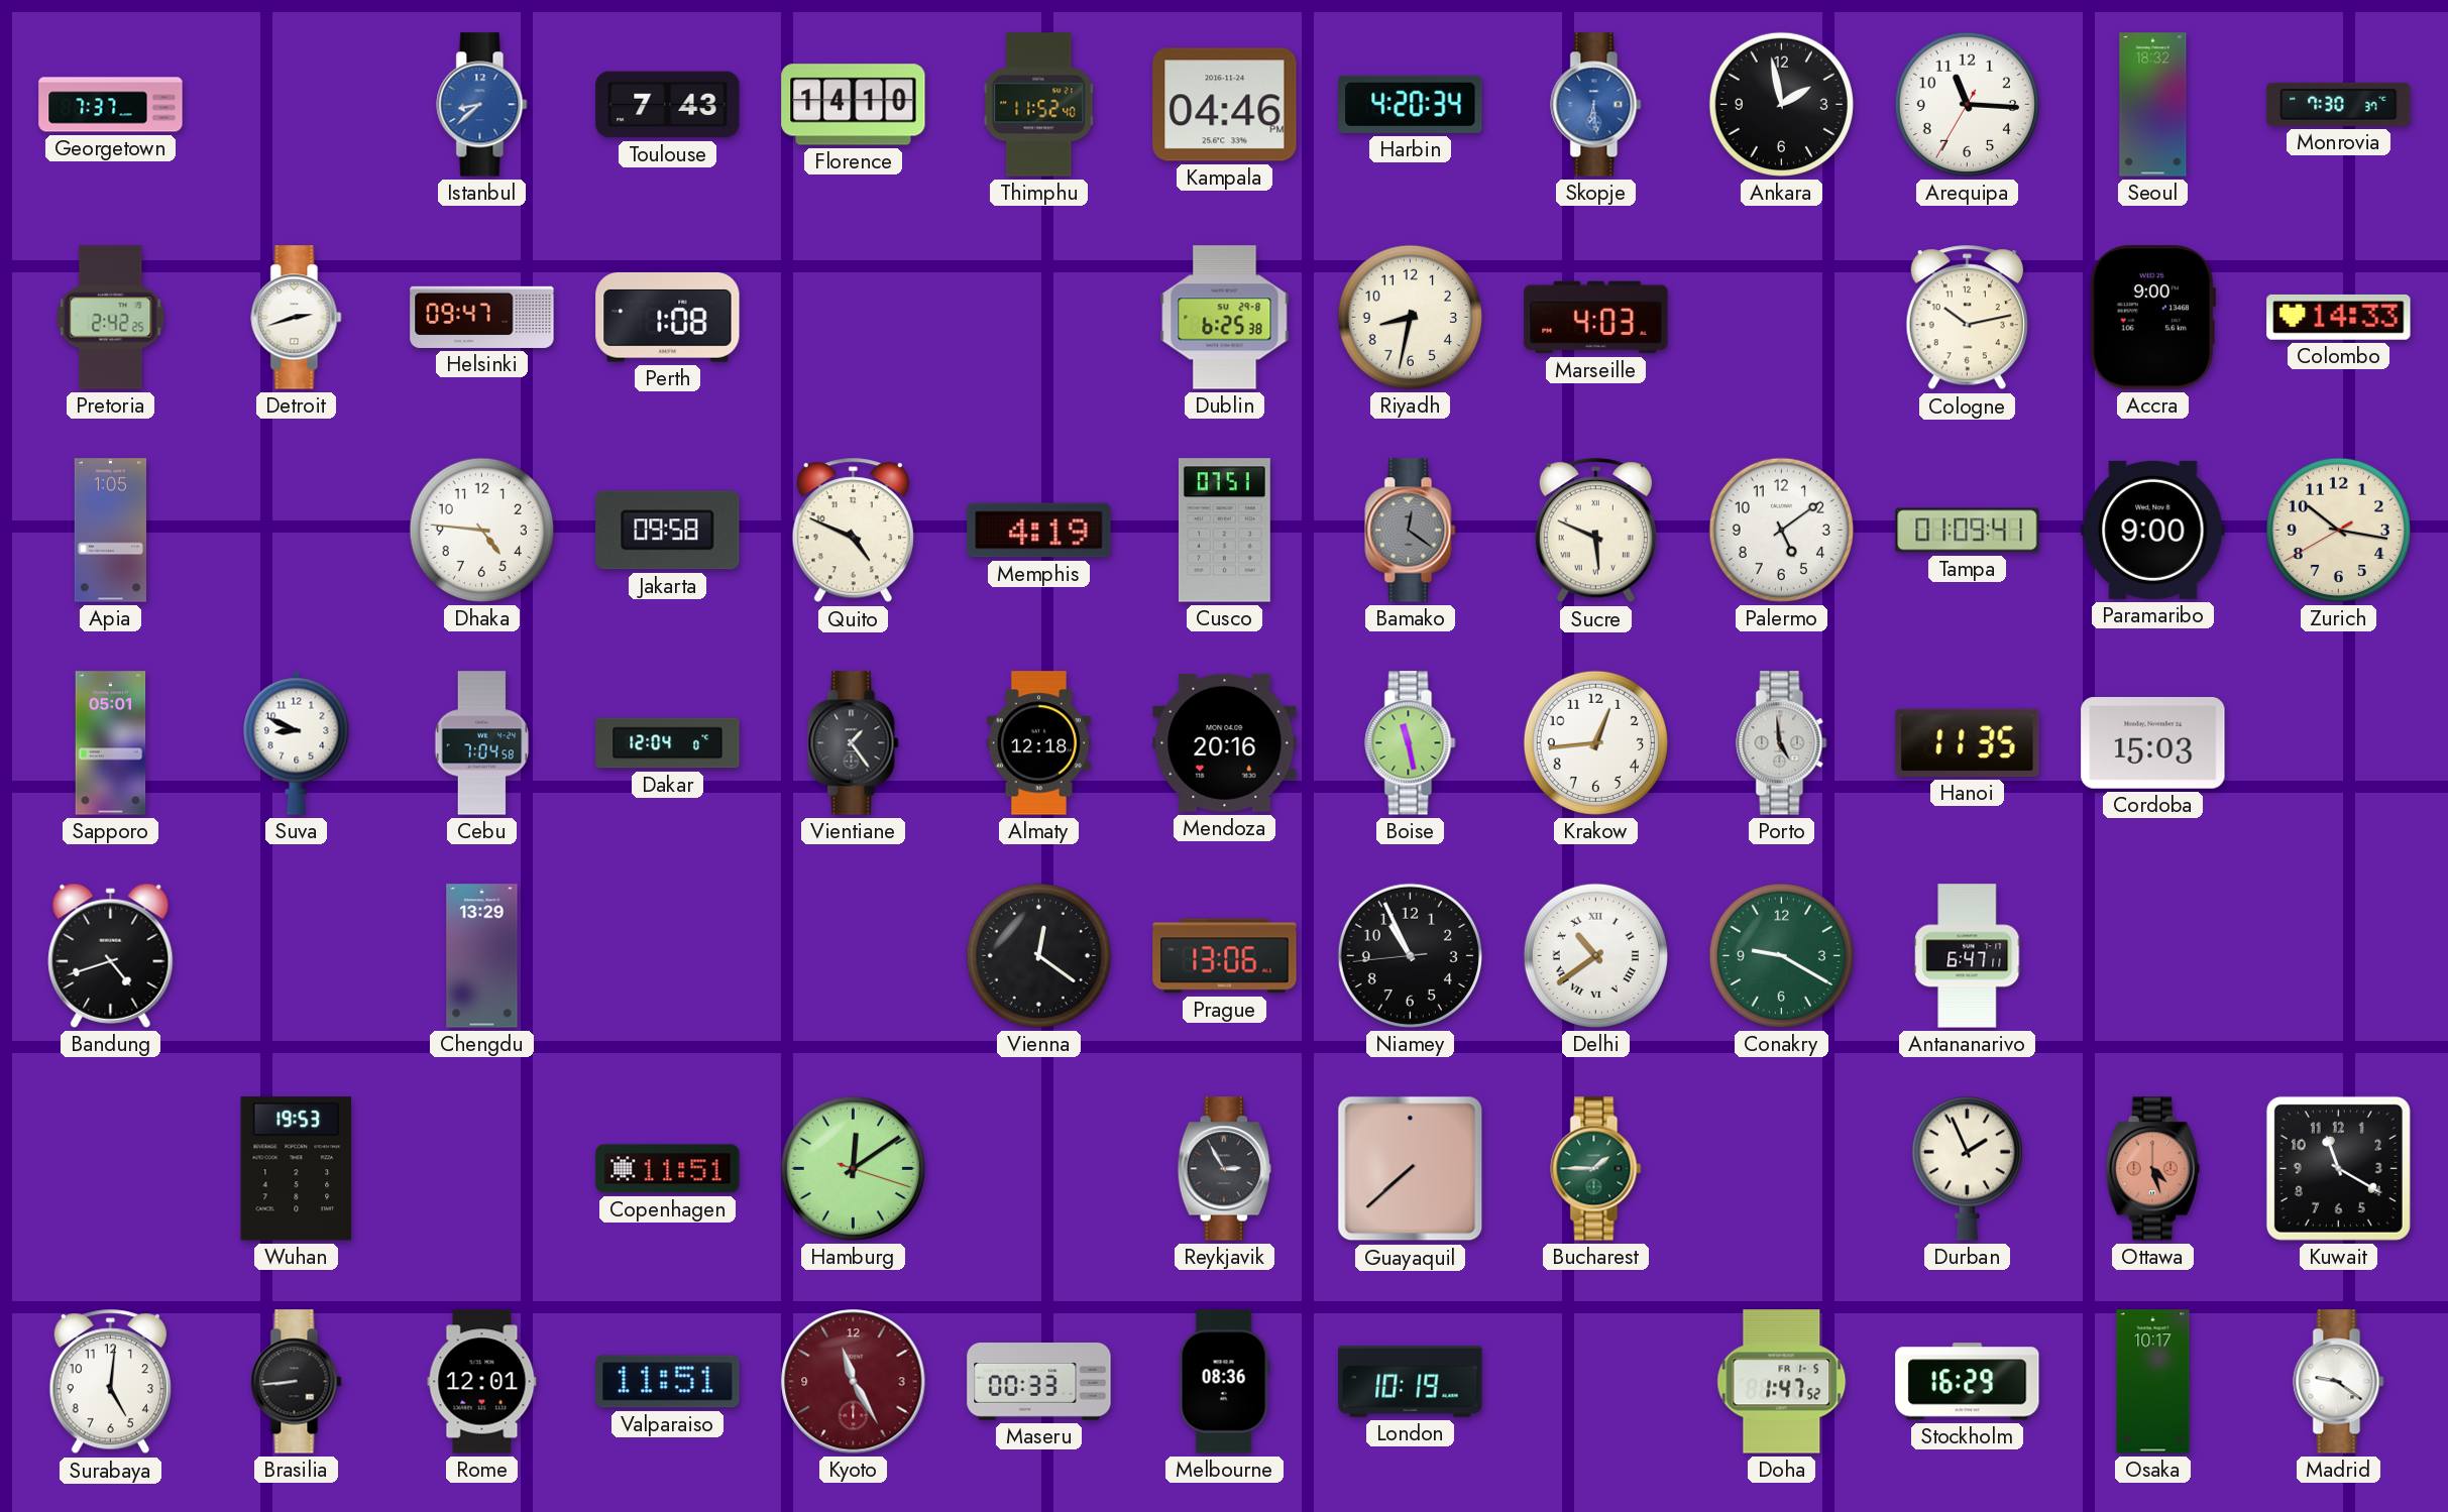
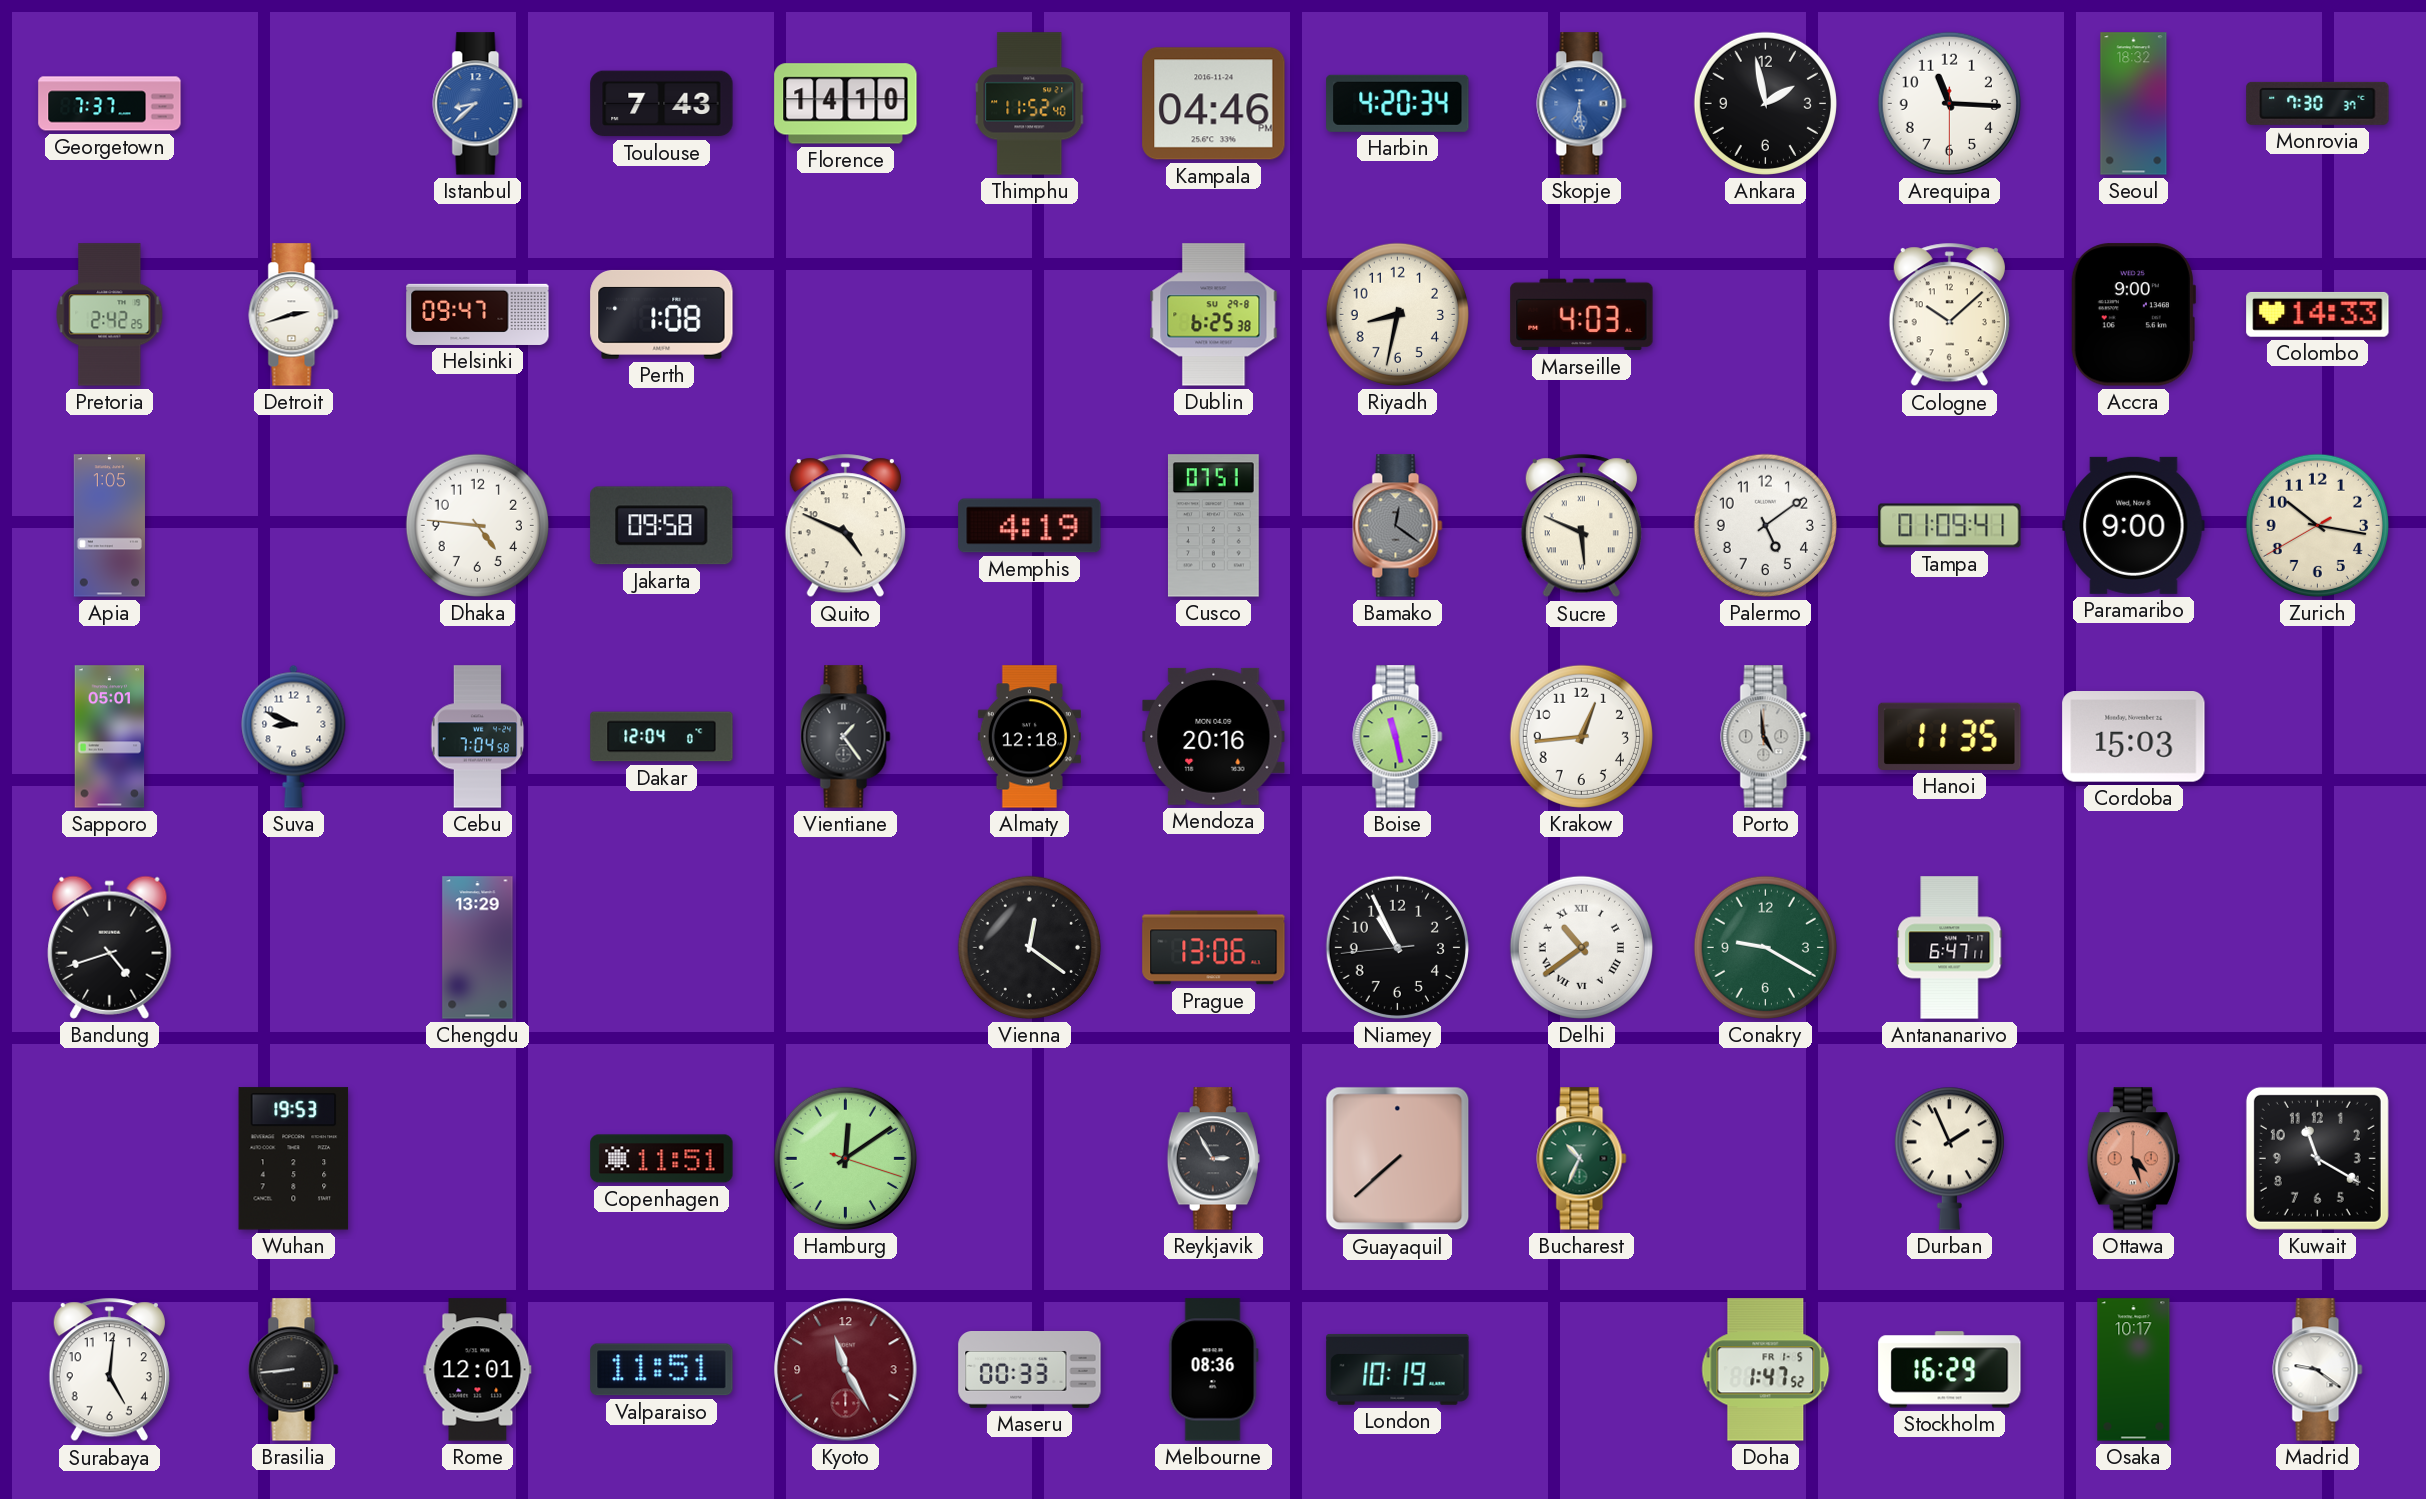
Arequipa: 11:15:35 -> 11:15:30 (1949, 103)
Cologne: 10:13 -> 10:08 (1949, 315)
Bucharest: 1:45 -> 10:34 (1582, 1159)
